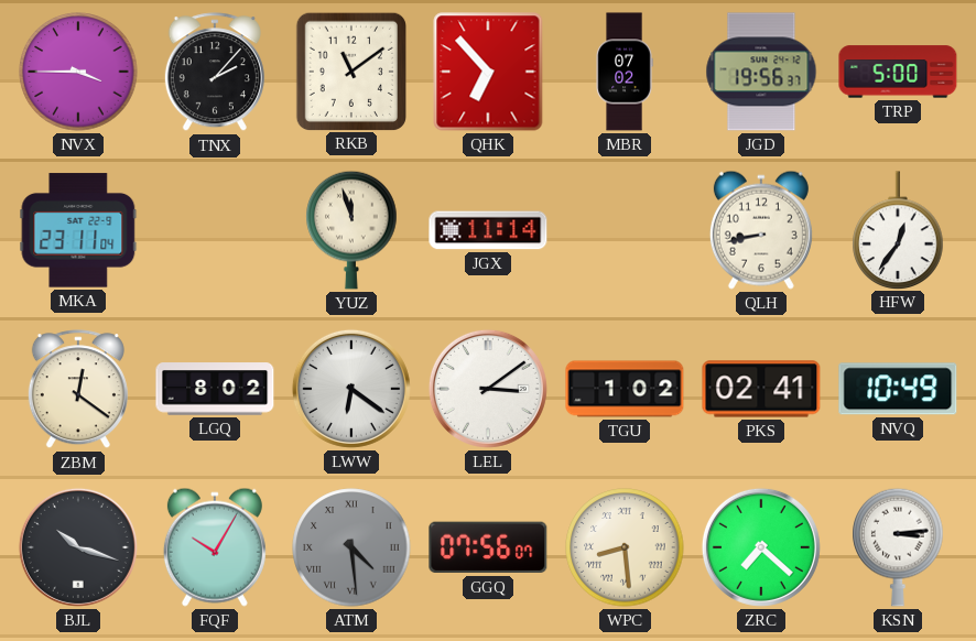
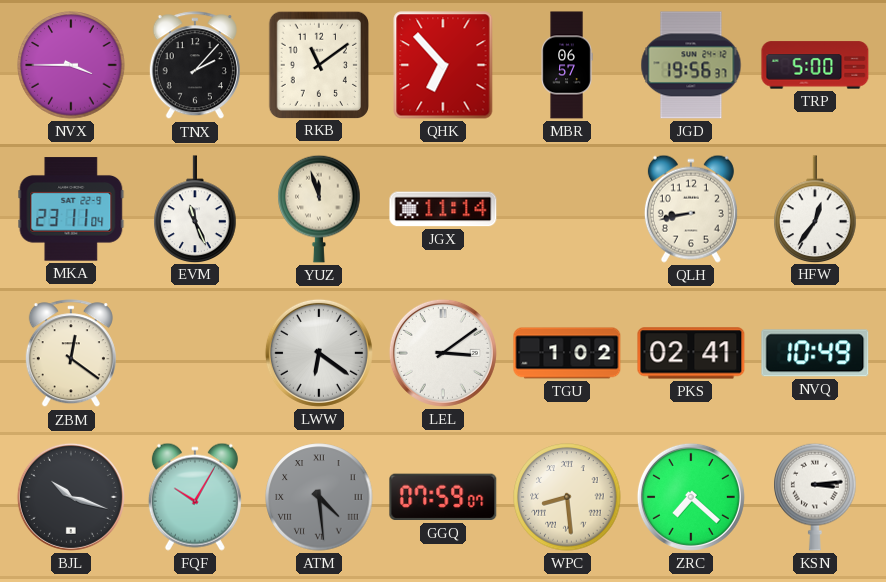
MBR: 07:02 -> 06:57 (567, 65)
EVM: none -> 11:26 (195, 209)
LGQ: 8:02 -> none (215, 389)
GGQ: 07:56 -> 07:59 (443, 497)
